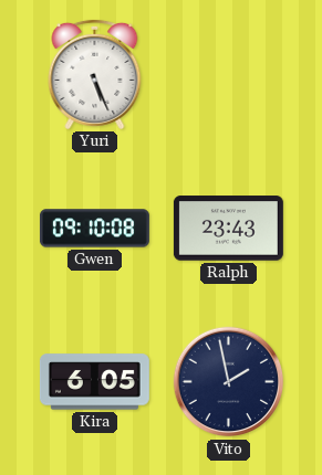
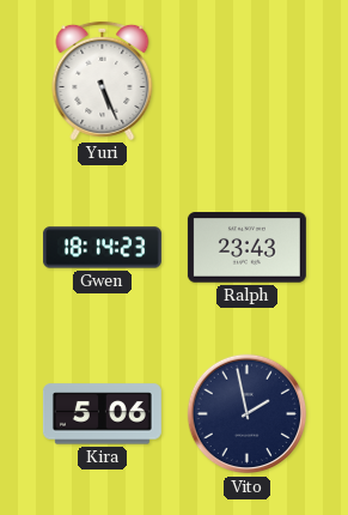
Gwen: 09:10 -> 18:14 (102, 248)
Kira: 6:05 -> 5:06 (102, 414)
